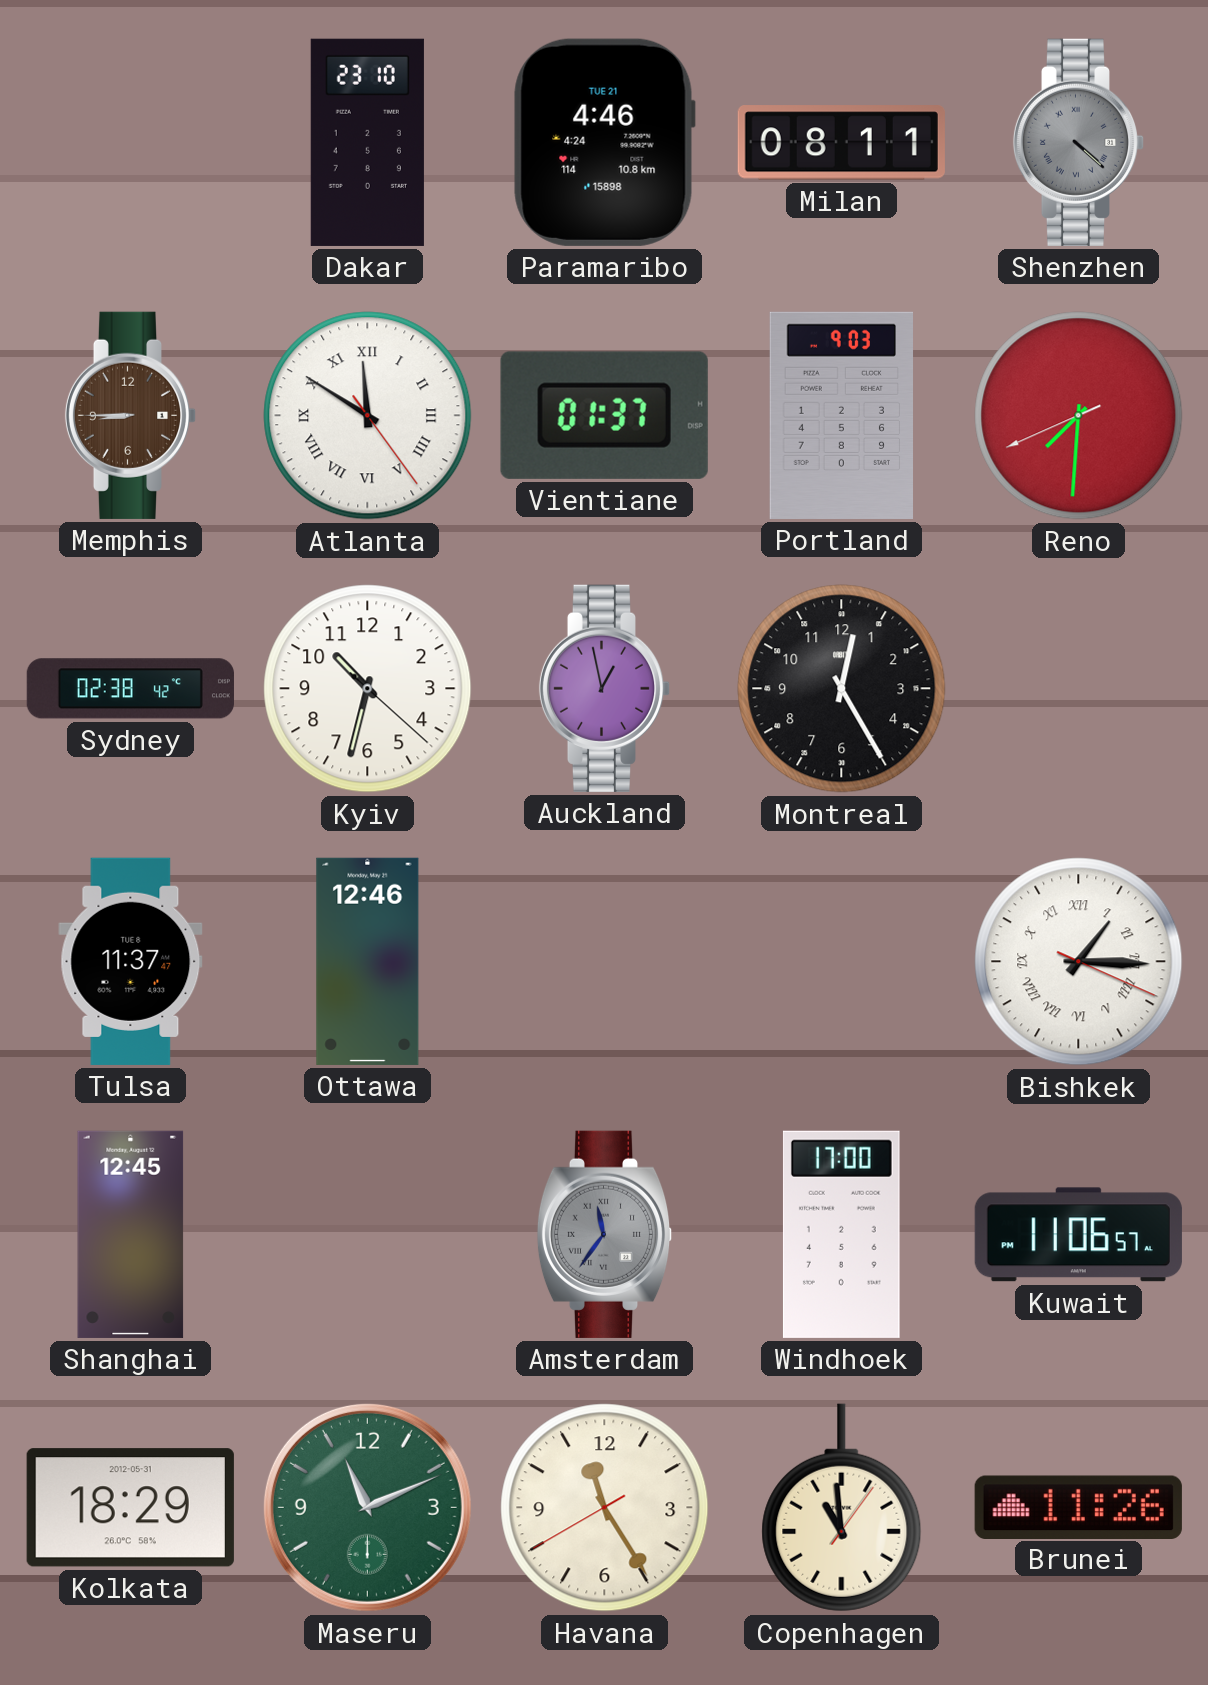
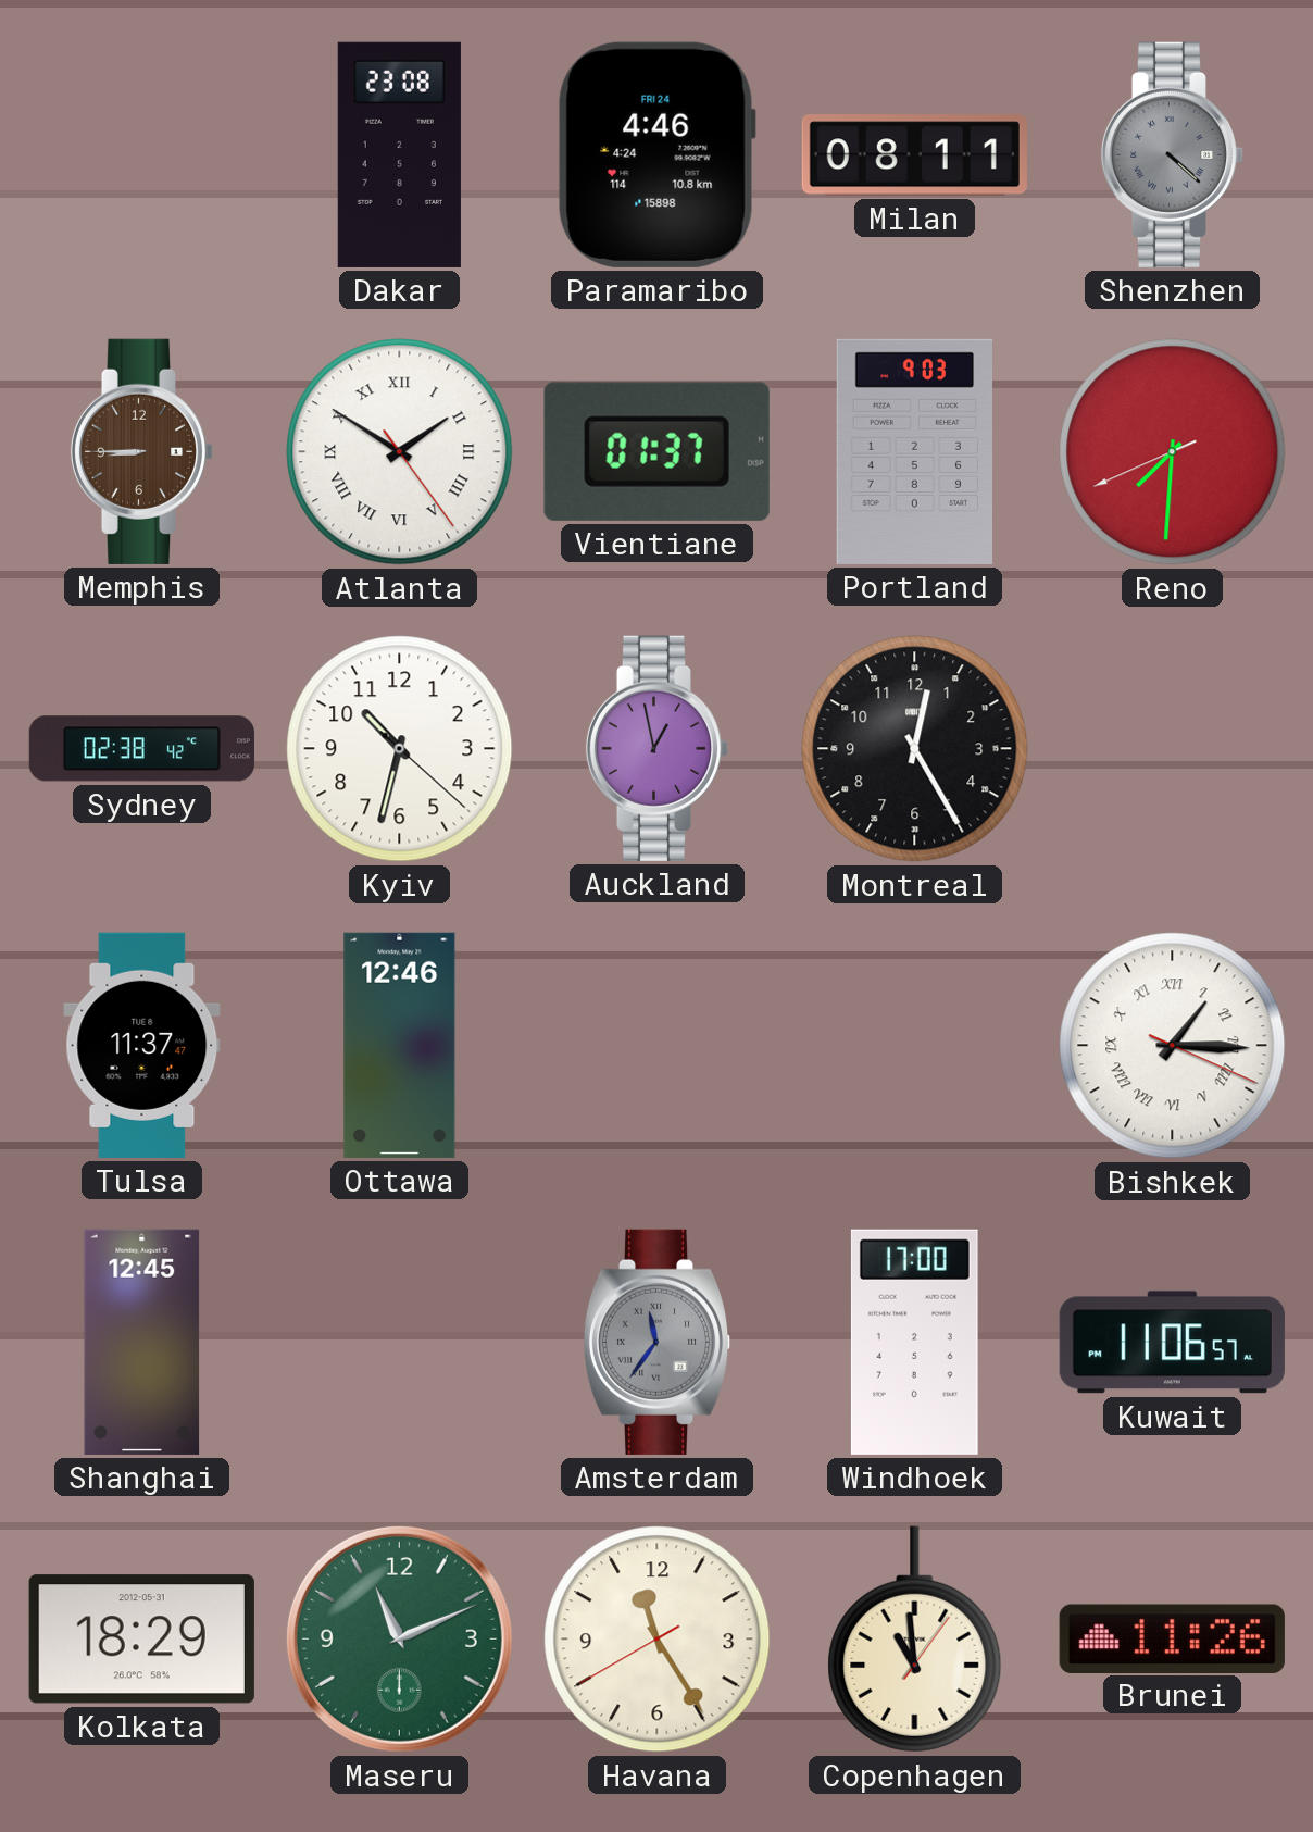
Dakar: 23:10 -> 23:08 (399, 154)
Paramaribo date: TUE 21 -> FRI 24 (656, 154)
Atlanta: 11:50 -> 1:50 (400, 452)
